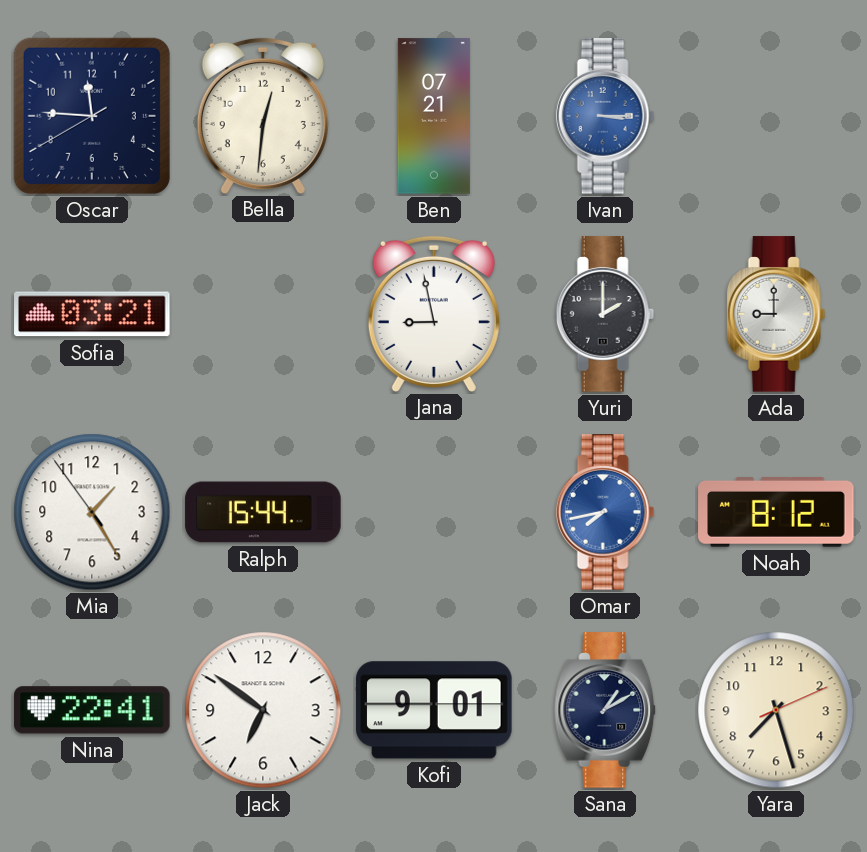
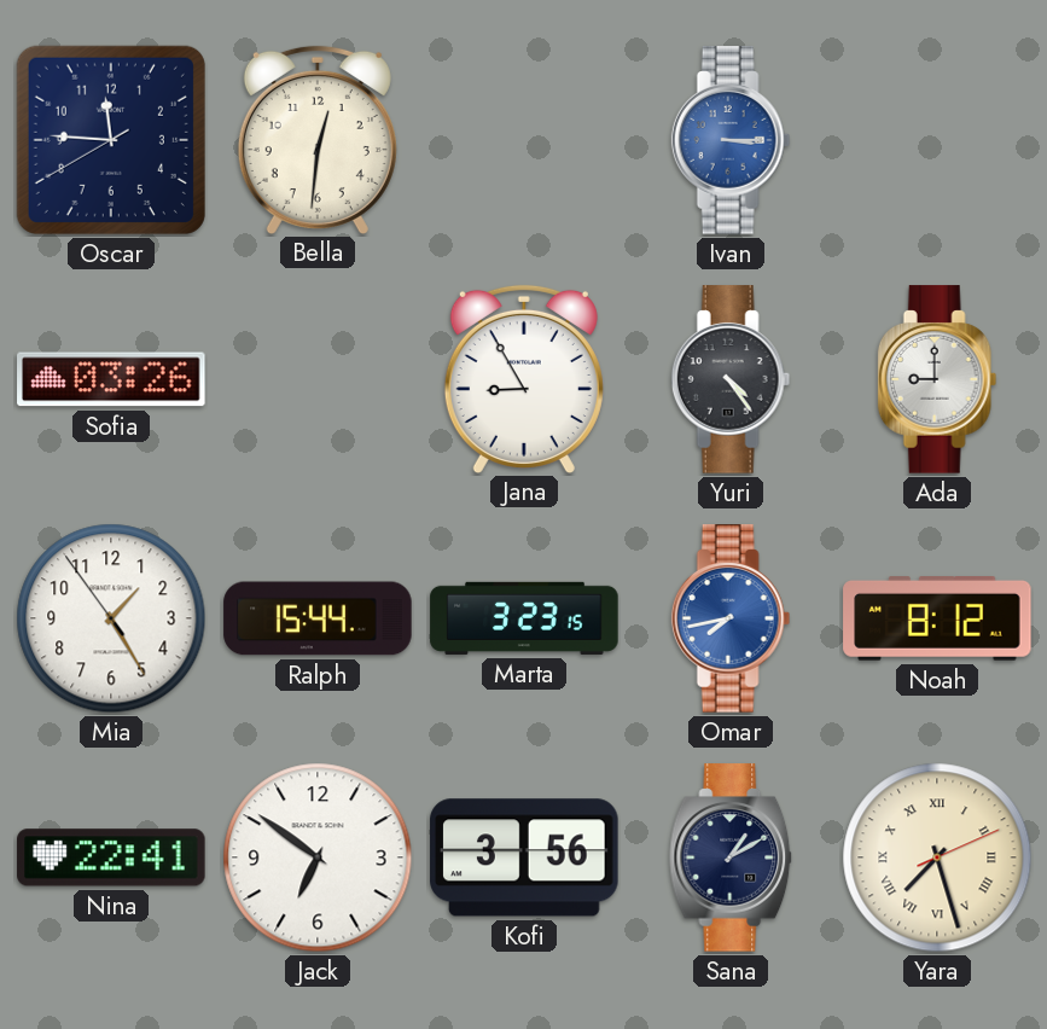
Ben: 07:21 -> none (434, 116)
Sofia: 03:21 -> 03:26 (111, 379)
Jana: 8:58 -> 8:55 (524, 378)
Yuri: 2:00 -> 4:24 (731, 379)
Marta: none -> 3:23 (524, 618)
Kofi: 9:01 -> 3:56 (524, 857)
Yara numerals: Arabic -> Roman (937, 857)
